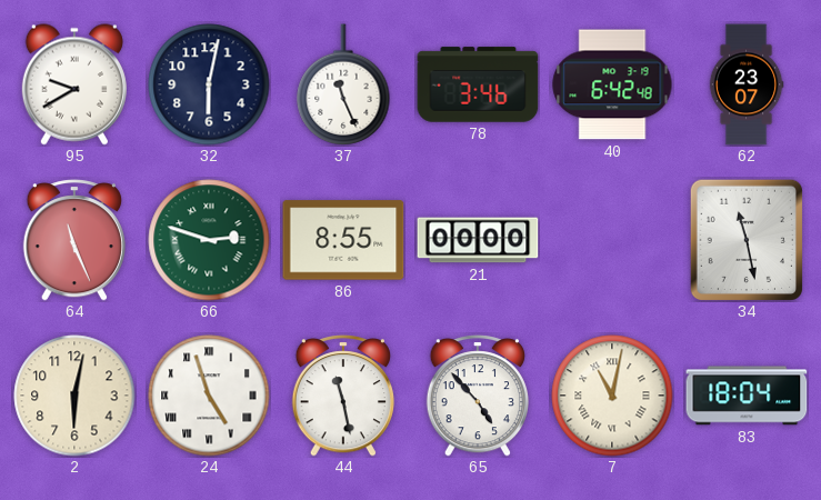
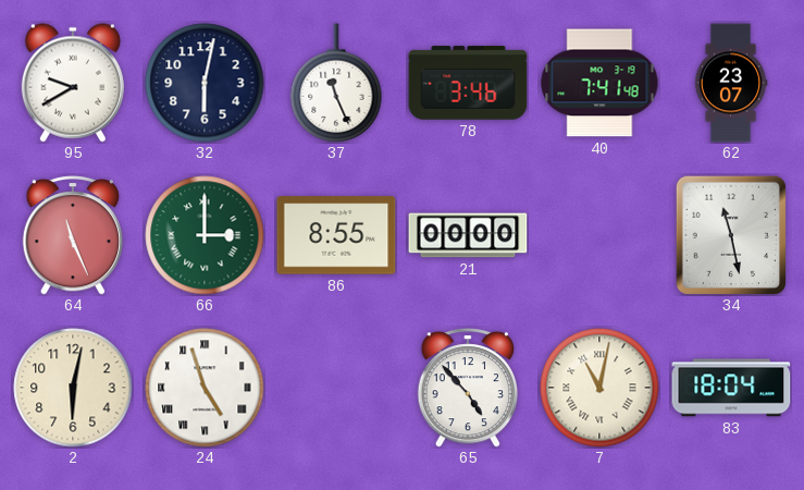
40: 6:42 -> 7:41 (599, 83)
66: 2:48 -> 3:00 (205, 235)
44: 11:28 -> none (342, 396)
